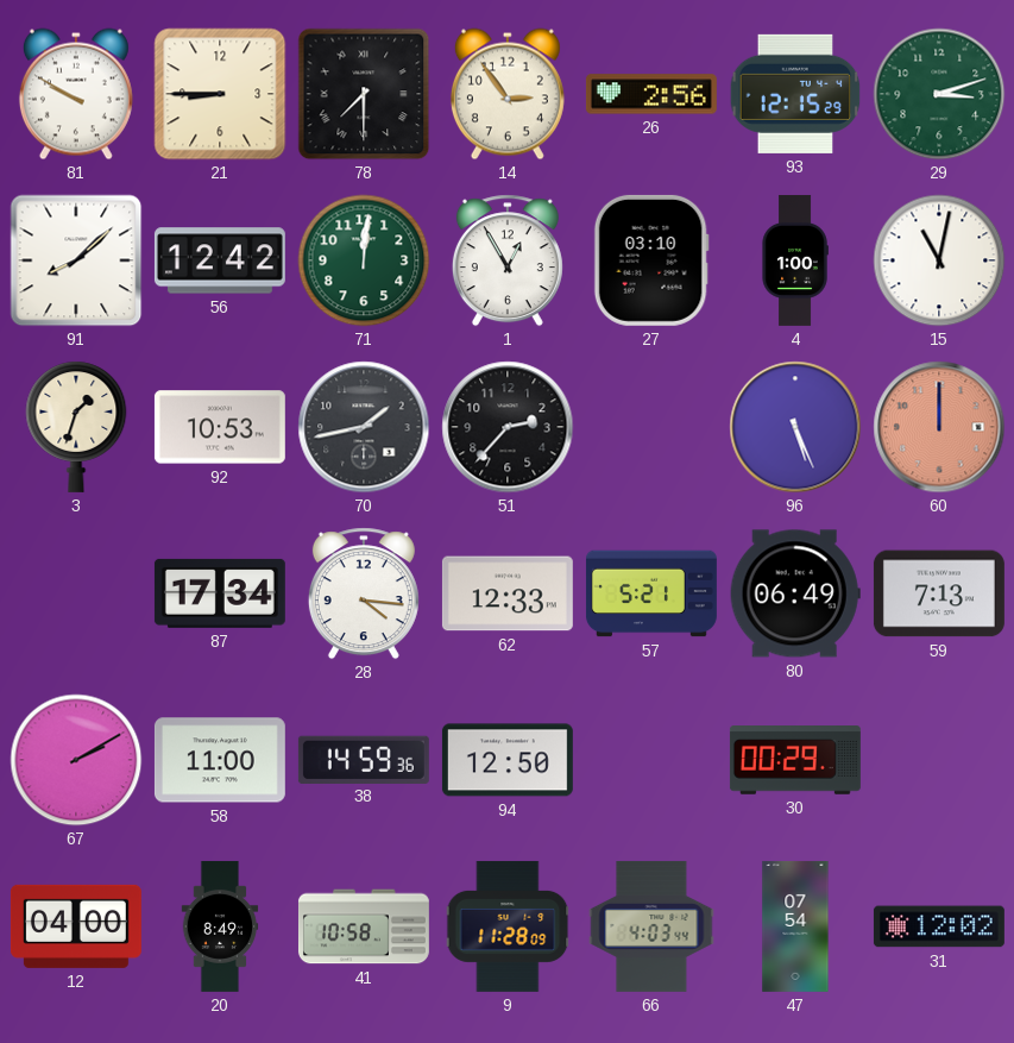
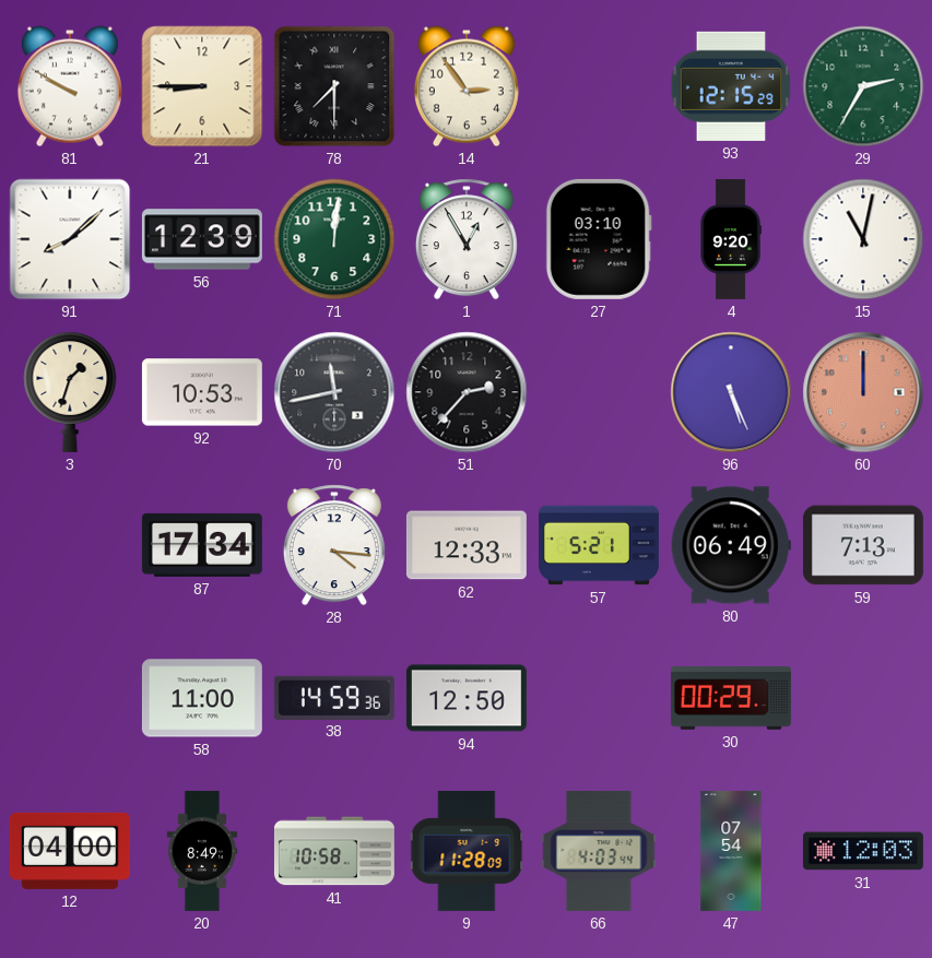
26: 2:56 -> none (651, 94)
29: 3:12 -> 2:35 (863, 86)
56: 12:42 -> 12:39 (202, 239)
4: 1:00 -> 9:20 (731, 239)
70: 1:43 -> 11:43 (334, 392)
67: 2:10 -> none (76, 760)
31: 12:02 -> 12:03 (863, 851)
